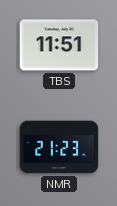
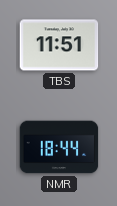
NMR: 21:23 -> 18:44 (59, 147)
